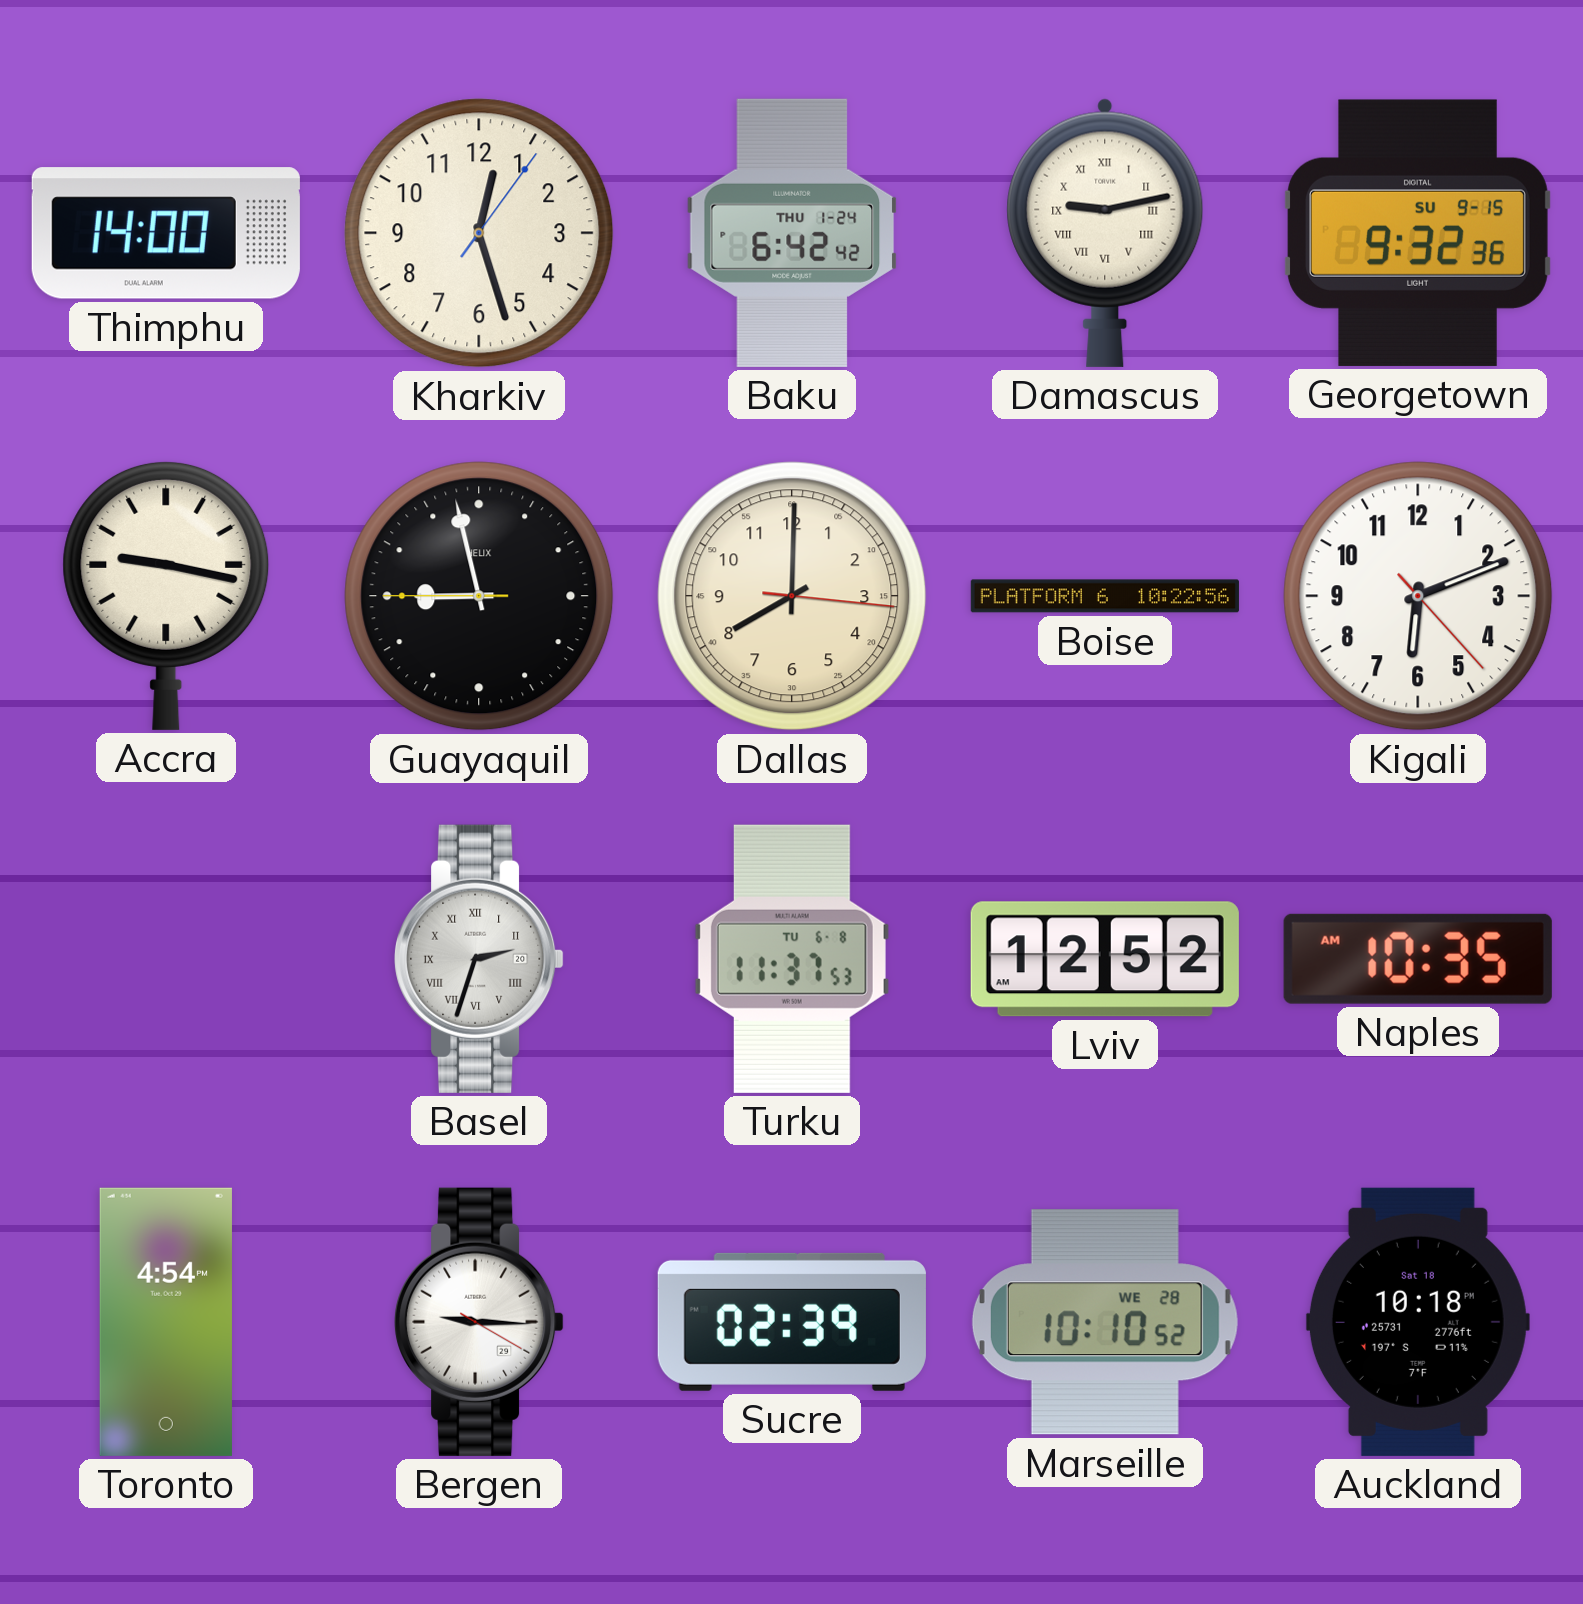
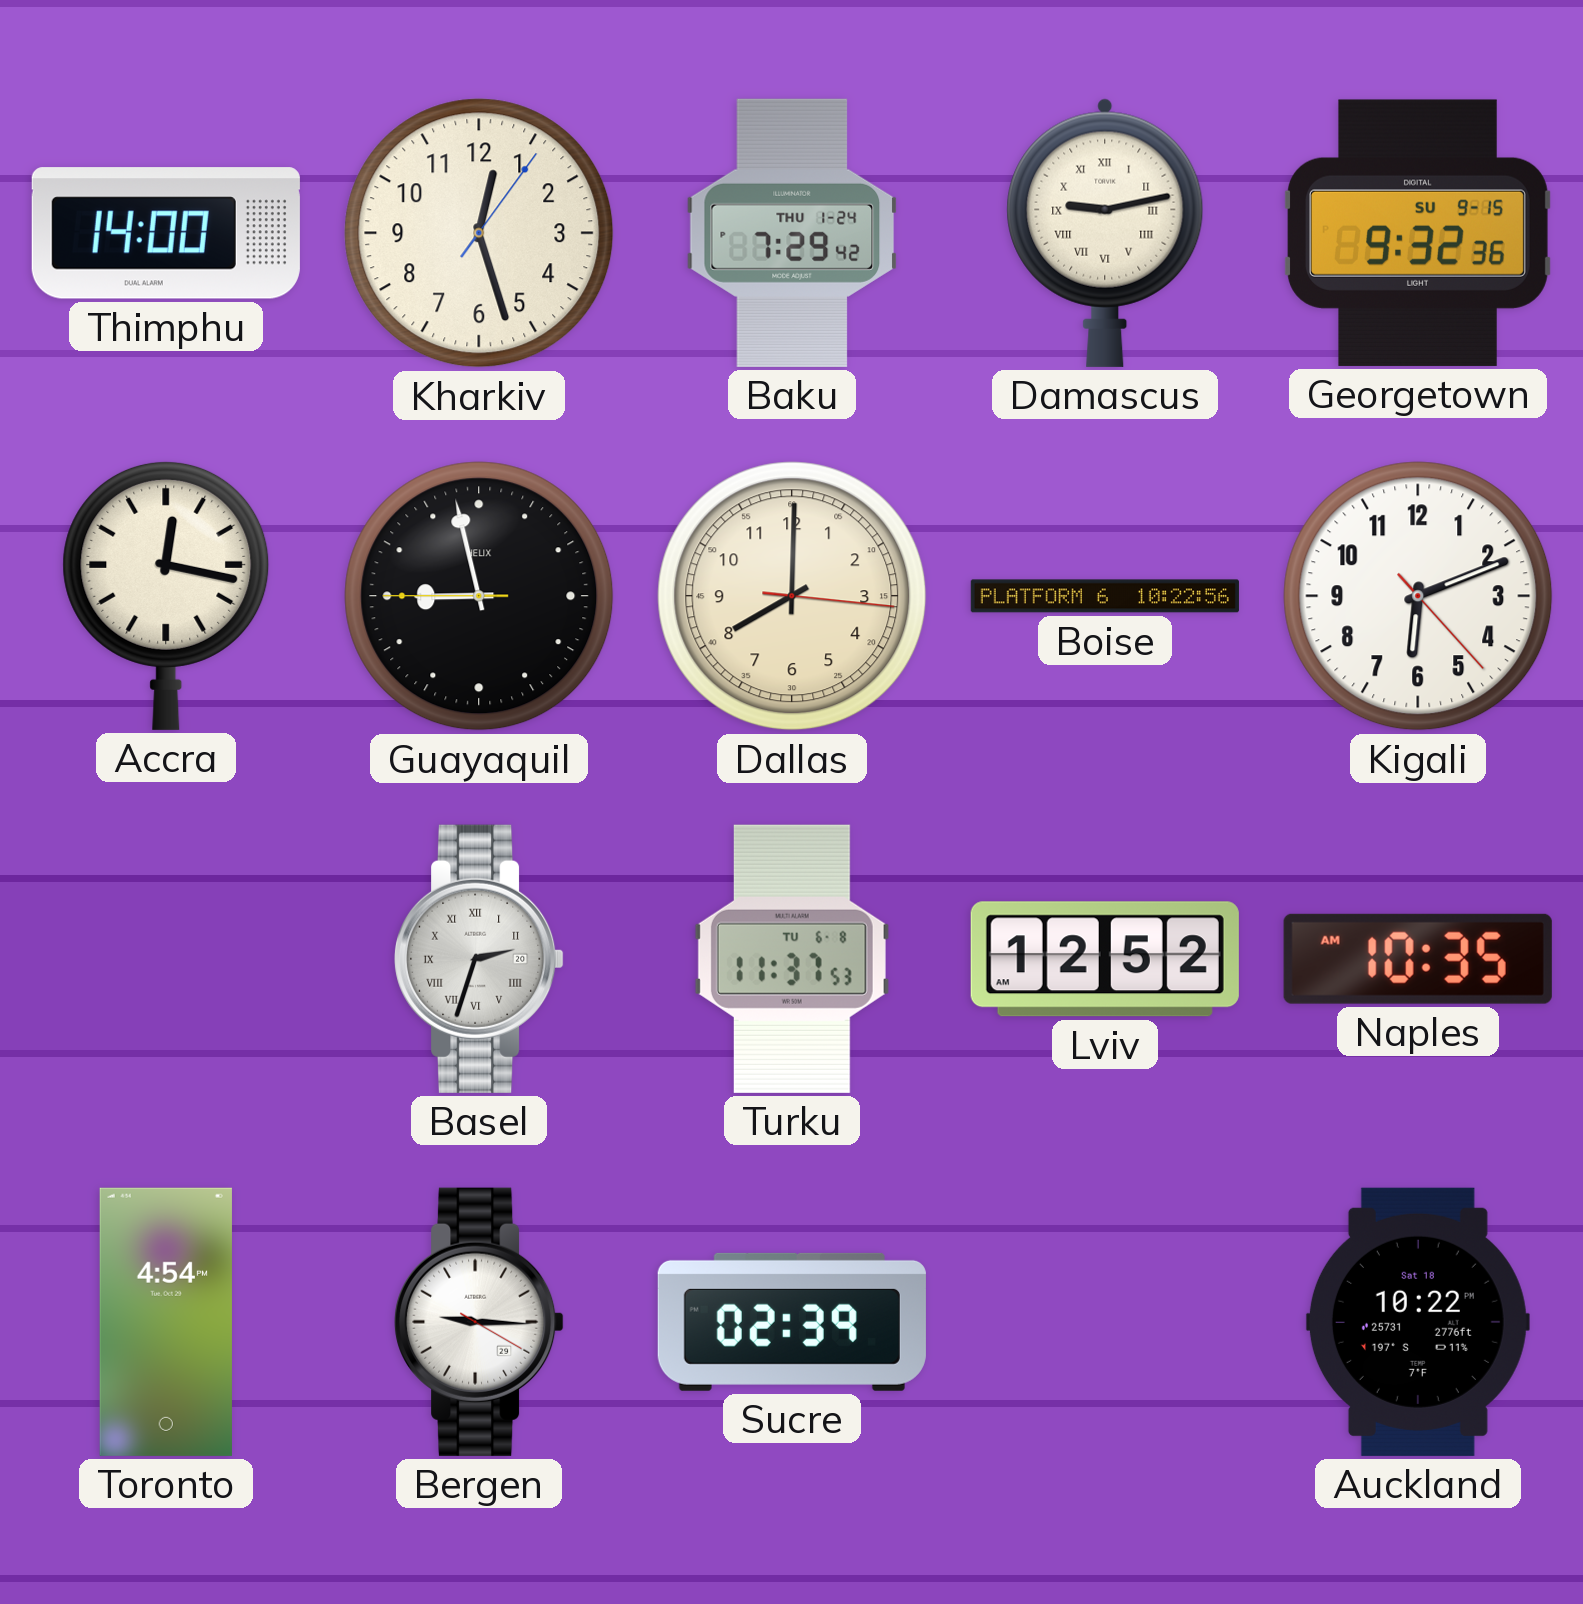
Baku: 6:42 -> 7:29 (792, 233)
Accra: 9:17 -> 12:17 (166, 595)
Marseille: 10:10 -> none (1105, 1322)
Auckland: 10:18 -> 10:22 (1418, 1322)
